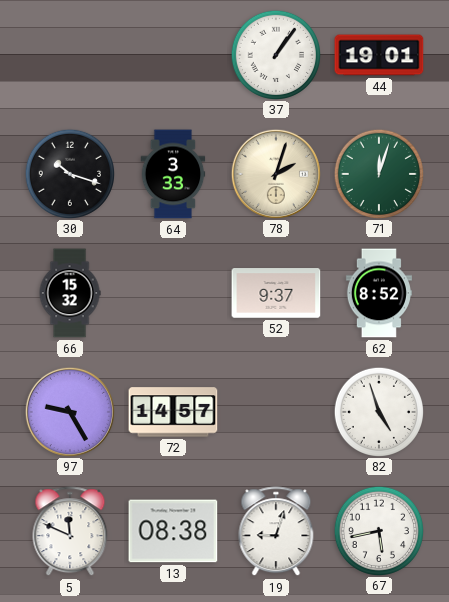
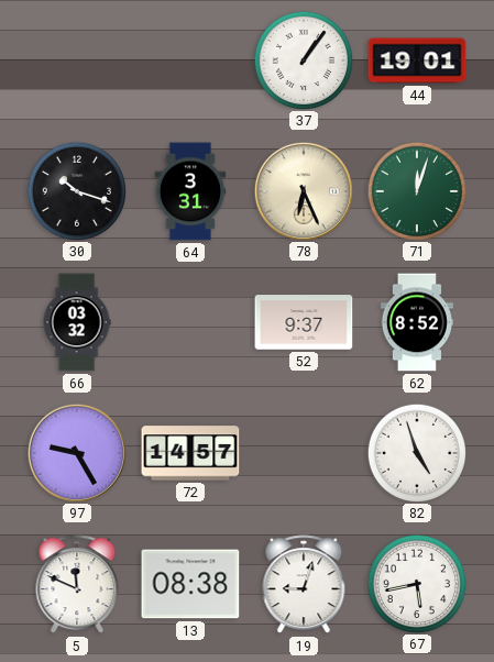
64: 3:33 -> 3:31 (190, 191)
78: 2:03 -> 6:26 (304, 190)
66: 15:32 -> 03:32 (77, 322)
